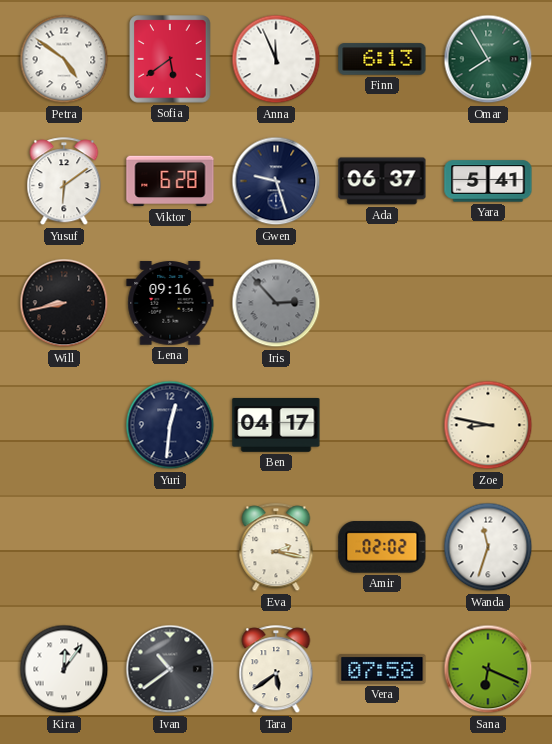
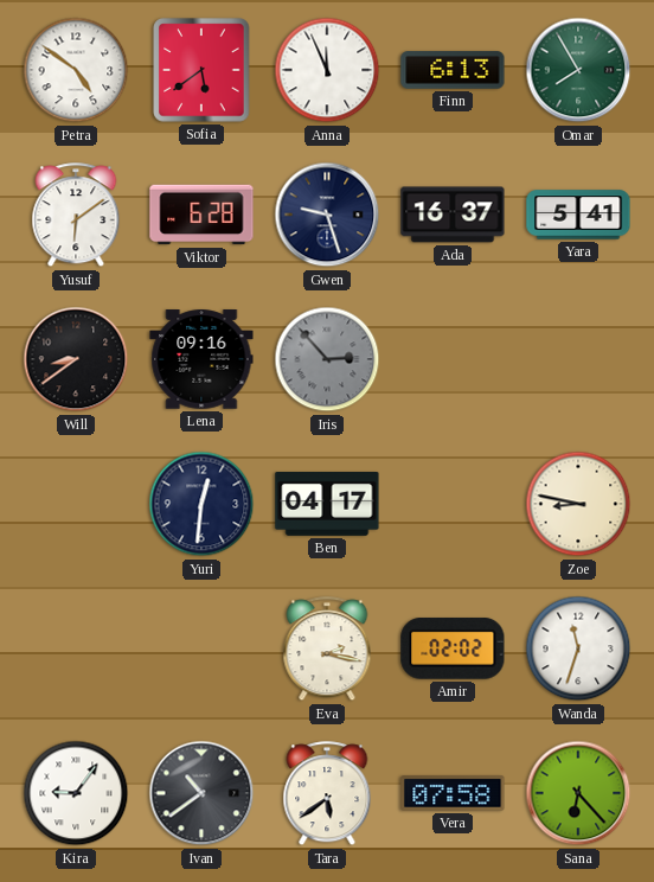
Ada: 06:37 -> 16:37 (453, 215)
Will: 8:43 -> 8:39 (76, 359)
Kira: 12:06 -> 9:06 (76, 793)
Sana: 6:19 -> 6:23 (578, 793)
